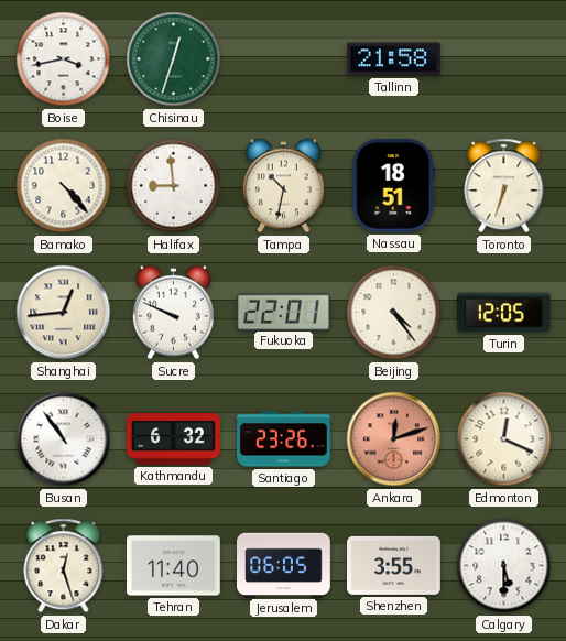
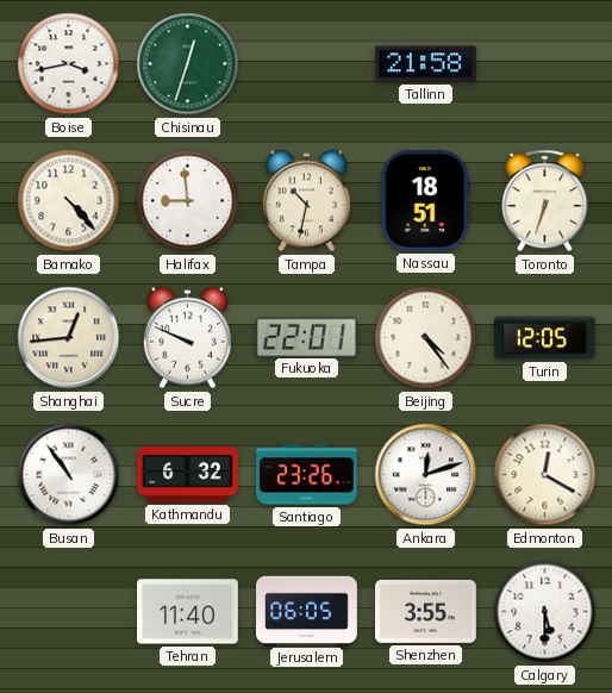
Ankara dial: salmon -> white (426, 475)
Edmonton: 12:19 -> 12:20 (545, 475)
Dakar: 12:27 -> none (64, 566)
